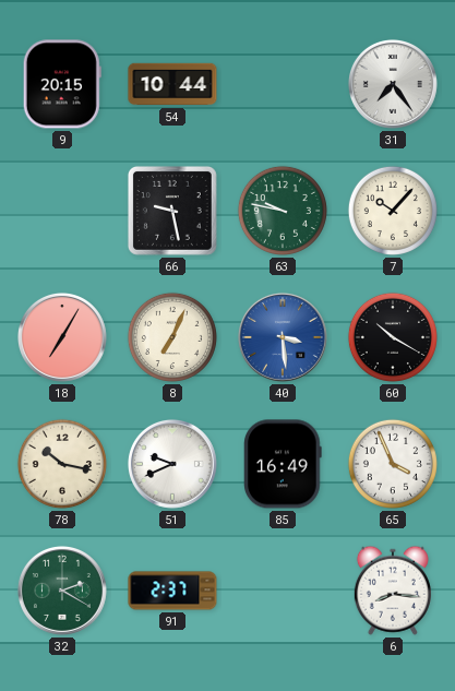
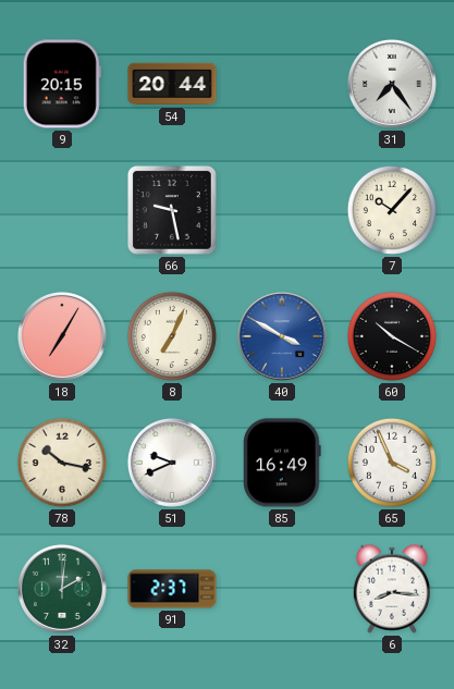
54: 10:44 -> 20:44 (172, 84)
63: 9:47 -> none (283, 211)
40: 3:29 -> 3:50 (282, 336)
32: 2:20 -> 2:01 (62, 589)
